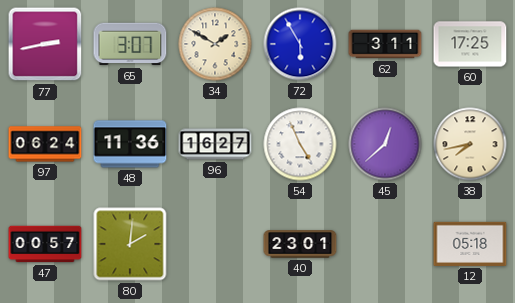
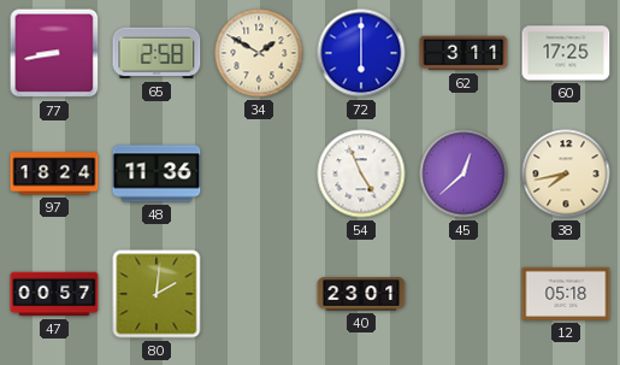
77: 2:43 -> 8:43 (54, 53)
65: 3:07 -> 2:58 (157, 53)
72: 5:55 -> 6:00 (361, 53)
97: 06:24 -> 18:24 (54, 173)
96: 16:27 -> none (215, 144)
